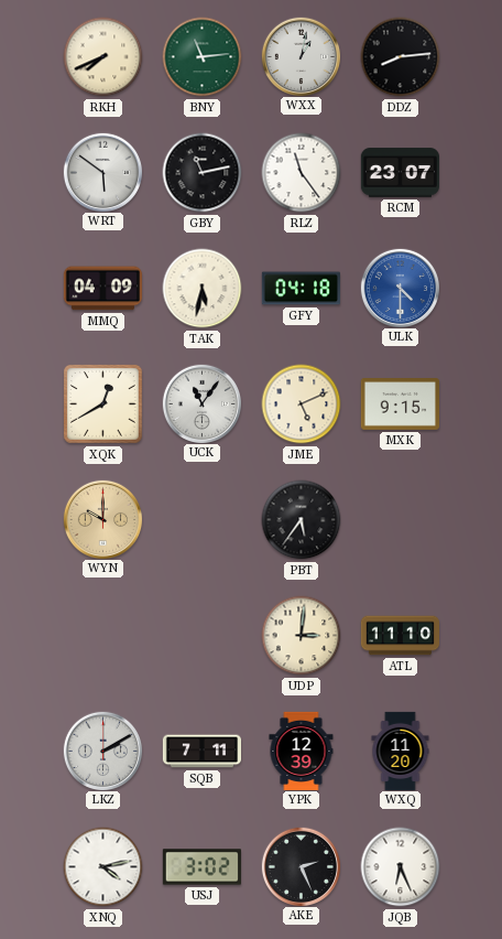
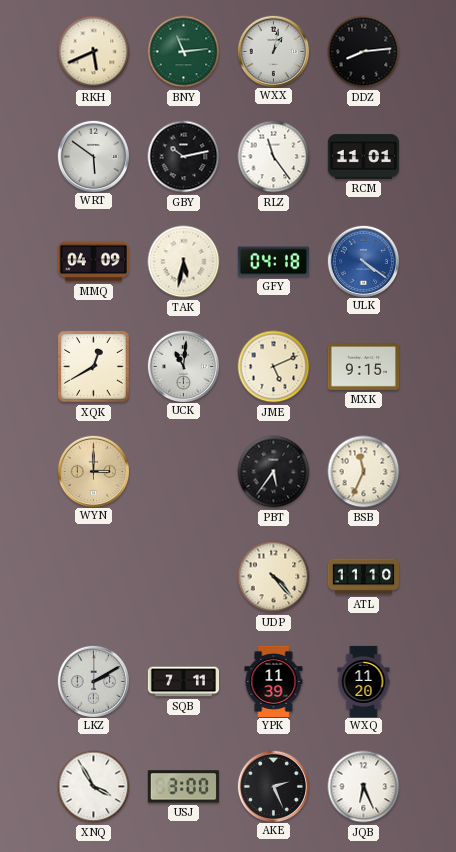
RKH: 7:41 -> 5:41 (94, 52)
GBY: 11:13 -> 10:13 (184, 157)
RCM: 23:07 -> 11:01 (363, 157)
ULK: 4:30 -> 4:21 (363, 261)
UCK: 11:06 -> 11:01 (183, 366)
WYN: 10:00 -> 3:00 (93, 471)
BSB: none -> 11:34 (364, 472)
UDP: 3:01 -> 4:23 (274, 577)
YPK: 12:39 -> 11:39 (274, 681)
XNQ: 4:13 -> 3:55 (94, 787)
USJ: 3:02 -> 3:00 (183, 787)
